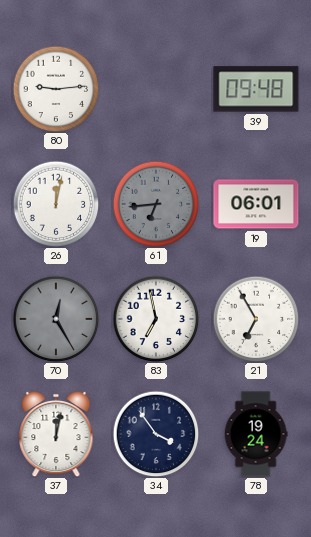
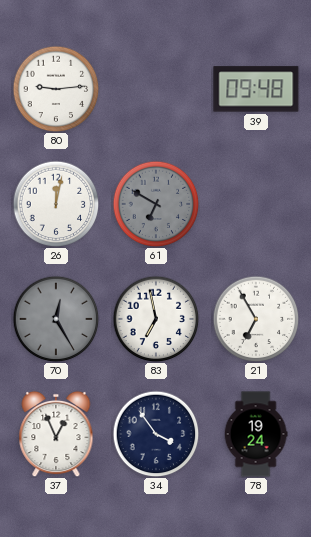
61: 6:44 -> 6:50 (156, 204)
19: 06:01 -> none (256, 204)
37: 12:02 -> 12:56 (56, 434)
